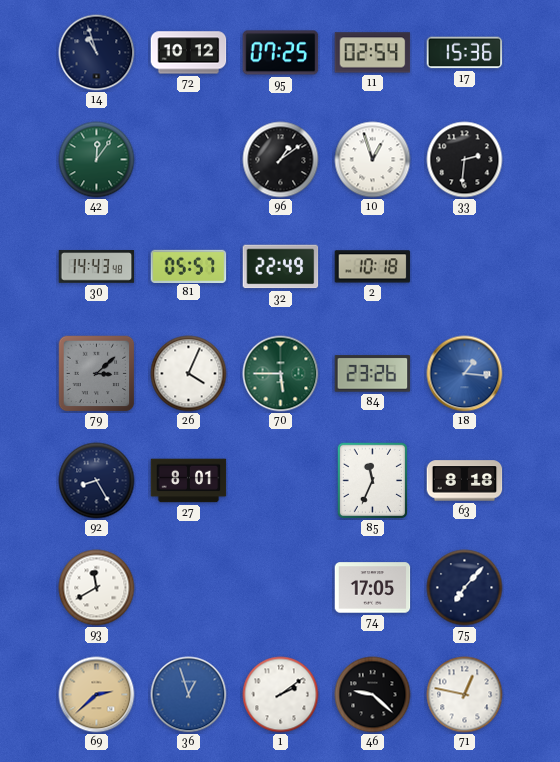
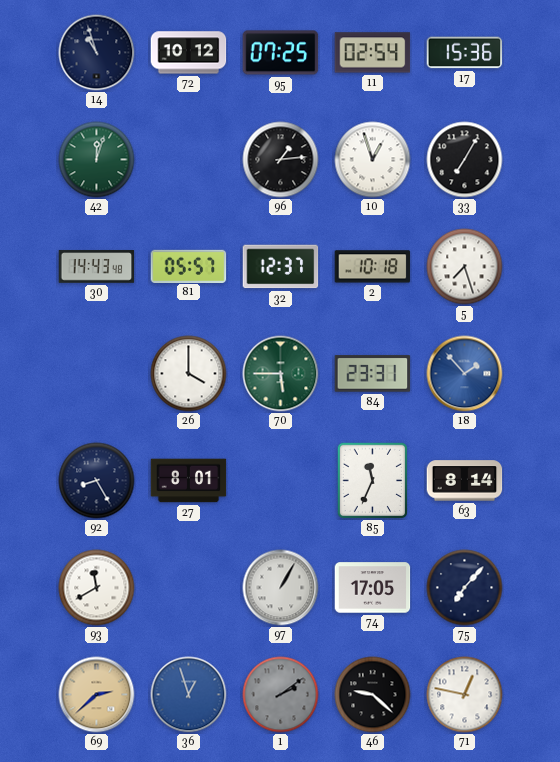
42: 12:06 -> 12:03 (97, 160)
96: 1:09 -> 1:14 (281, 160)
33: 2:31 -> 7:05 (465, 160)
32: 22:49 -> 12:37 (281, 267)
5: none -> 7:27 (465, 267)
79: 3:08 -> none (96, 373)
26: 4:04 -> 4:00 (189, 374)
84: 23:26 -> 23:31 (373, 374)
18: 1:16 -> 1:53 (465, 374)
63: 8:18 -> 8:14 (465, 481)
97: none -> 1:05 (281, 588)
1 dial: white -> grey (281, 695)
